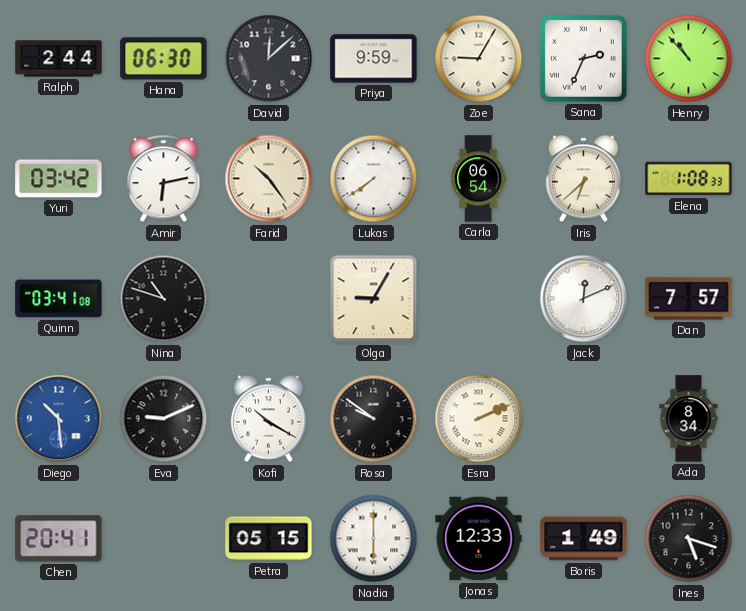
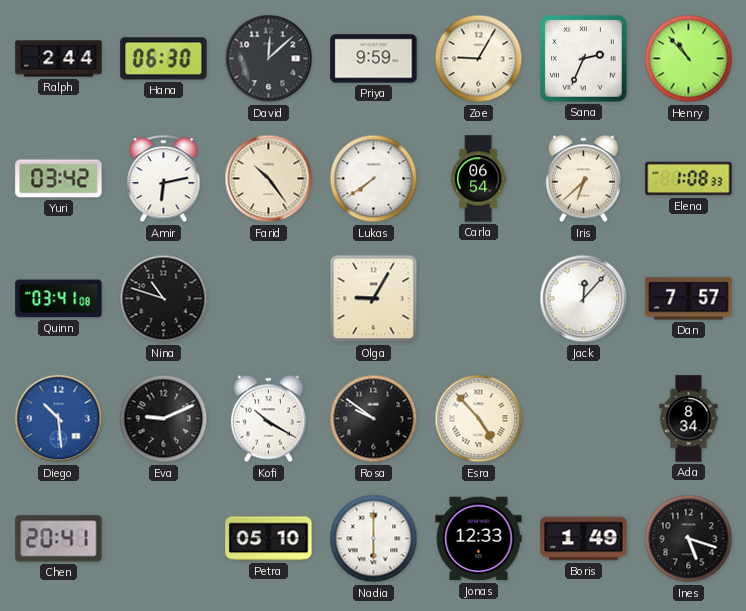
Jack: 12:11 -> 12:07 (584, 299)
Esra: 2:11 -> 4:53 (479, 419)
Petra: 05:15 -> 05:10 (269, 539)
